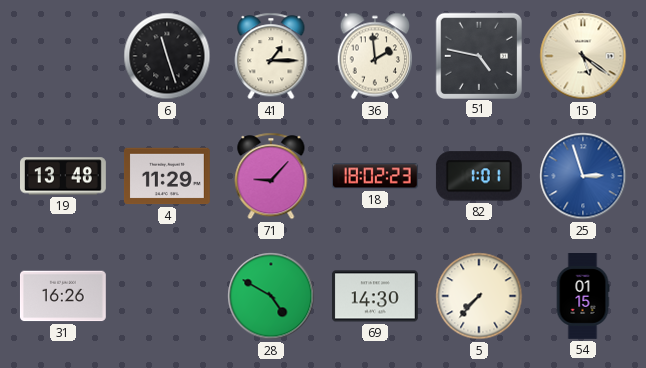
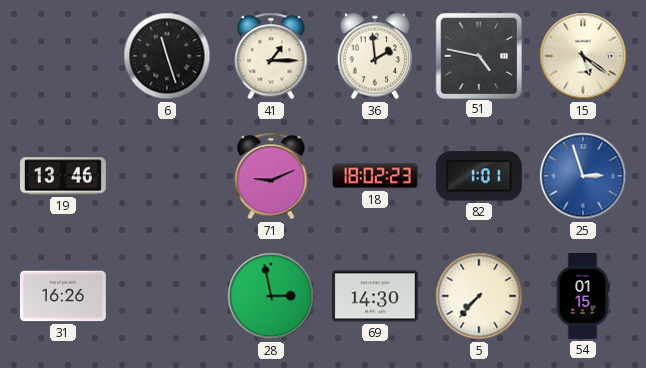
19: 13:48 -> 13:46 (64, 176)
4: 11:29 -> none (167, 176)
71: 9:07 -> 9:11 (271, 176)
28: 4:50 -> 2:58 (271, 296)
